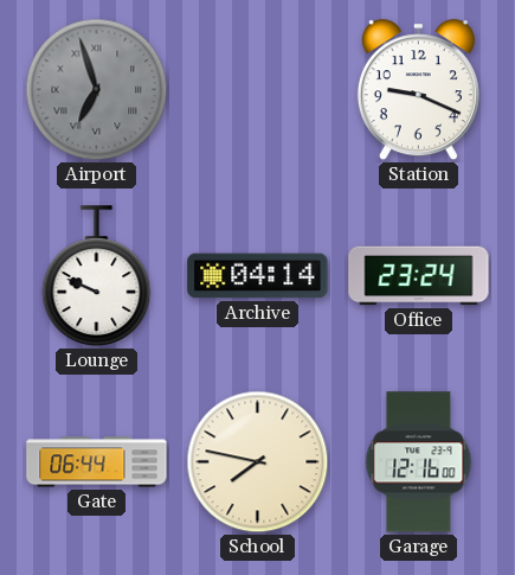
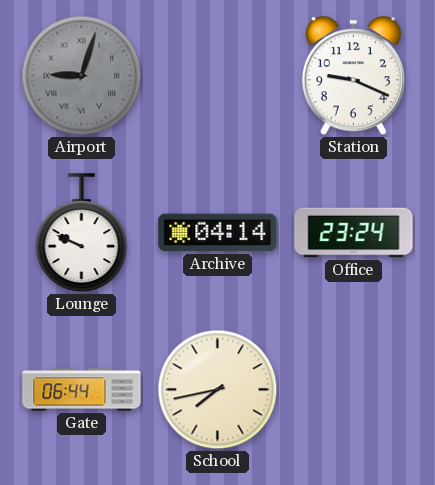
Airport: 6:57 -> 9:03 (82, 76)
School: 7:47 -> 7:43 (218, 390)
Garage: 12:16 -> none (419, 462)
